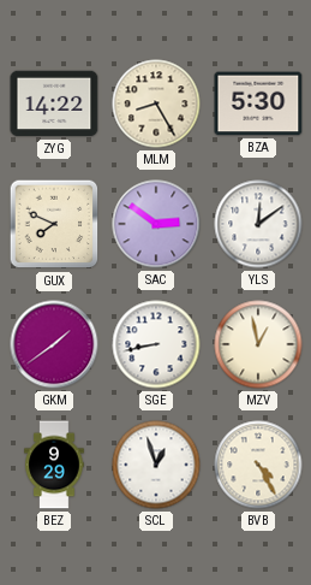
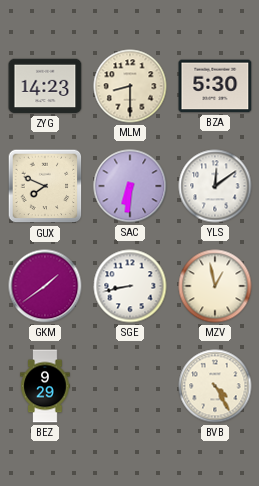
ZYG: 14:22 -> 14:23 (45, 86)
MLM: 8:25 -> 8:30 (130, 86)
SAC: 2:51 -> 6:31 (130, 186)
SCL: 12:57 -> none (156, 465)
